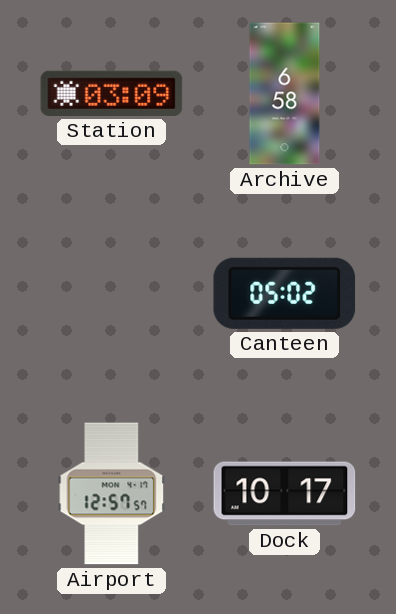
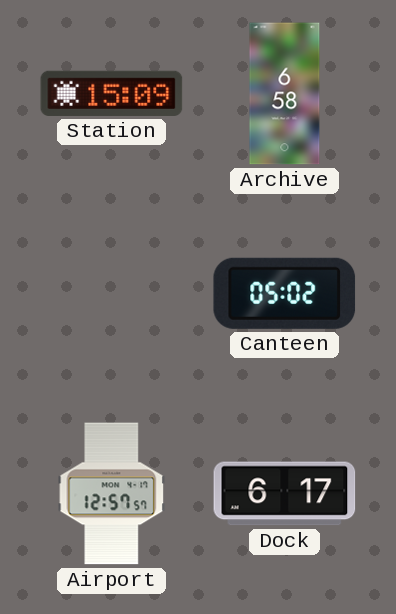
Station: 03:09 -> 15:09 (112, 93)
Dock: 10:17 -> 6:17 (285, 494)
